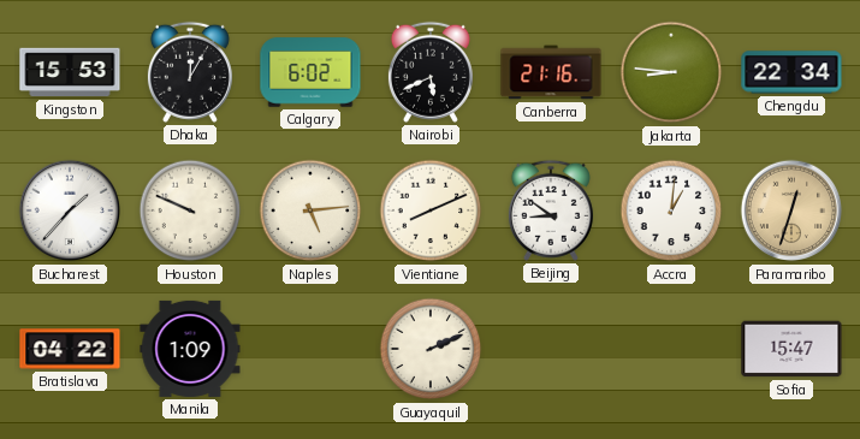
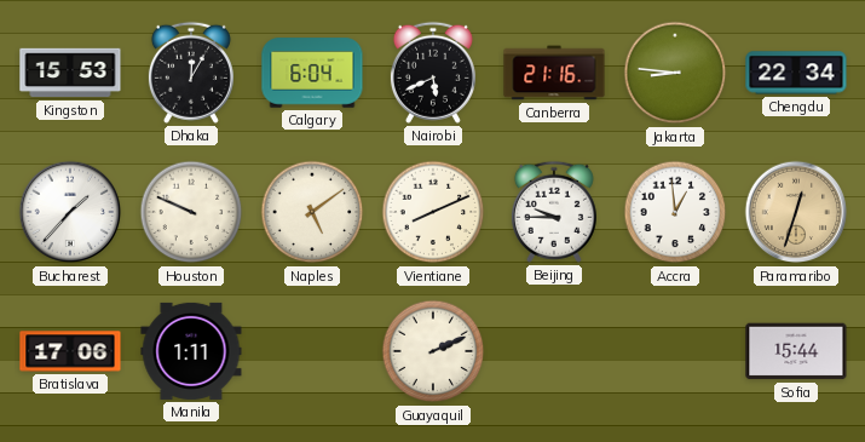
Calgary: 6:02 -> 6:04 (312, 73)
Naples: 5:14 -> 5:09 (312, 212)
Beijing: 8:51 -> 9:45 (554, 212)
Accra: 1:01 -> 12:59 (675, 212)
Bratislava: 04:22 -> 17:06 (70, 351)
Manila: 1:09 -> 1:11 (191, 351)
Sofia: 15:47 -> 15:44 (796, 351)
